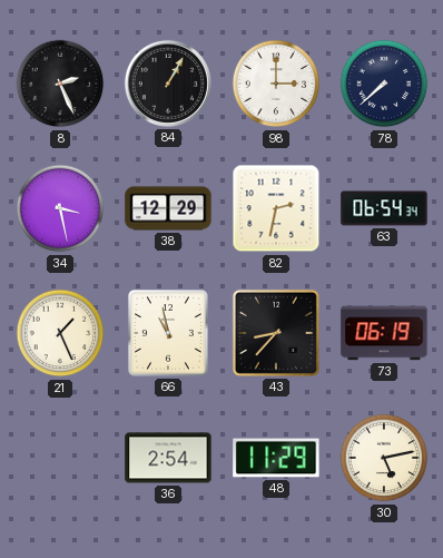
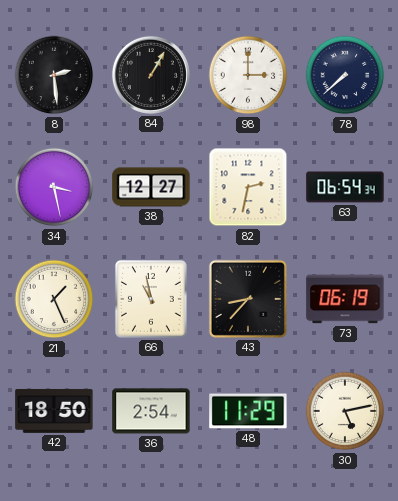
8: 2:26 -> 2:29 (54, 75)
38: 12:29 -> 12:27 (151, 187)
42: none -> 18:50 (54, 411)
